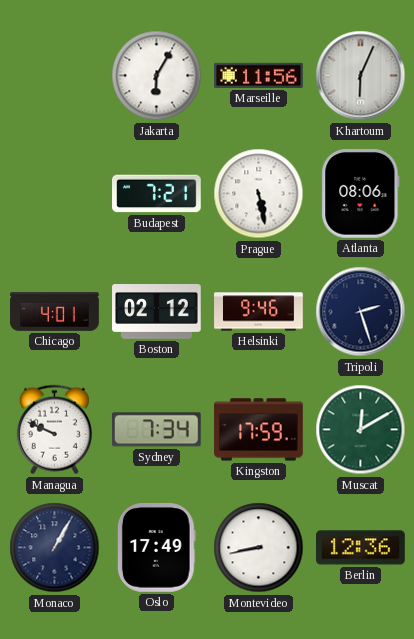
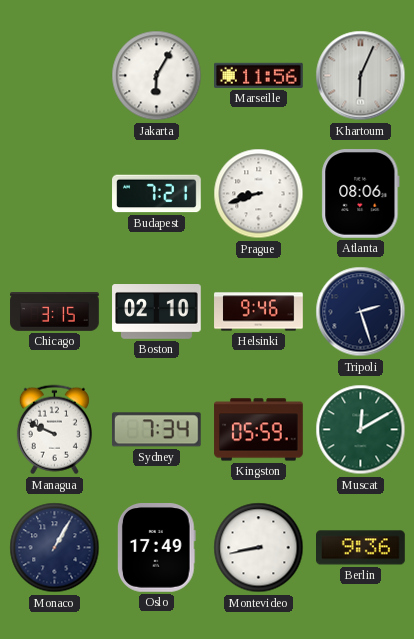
Prague: 5:28 -> 8:42 (259, 194)
Chicago: 4:01 -> 3:15 (55, 312)
Boston: 02:12 -> 02:10 (157, 312)
Kingston: 17:59 -> 05:59 (259, 430)
Berlin: 12:36 -> 9:36 (361, 548)
